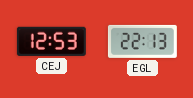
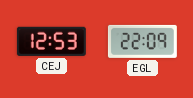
EGL: 22:13 -> 22:09 (142, 41)
